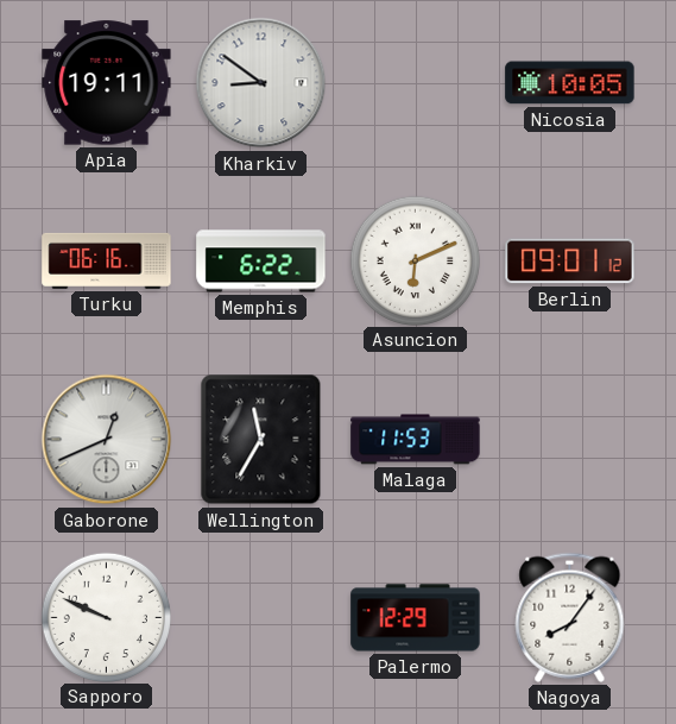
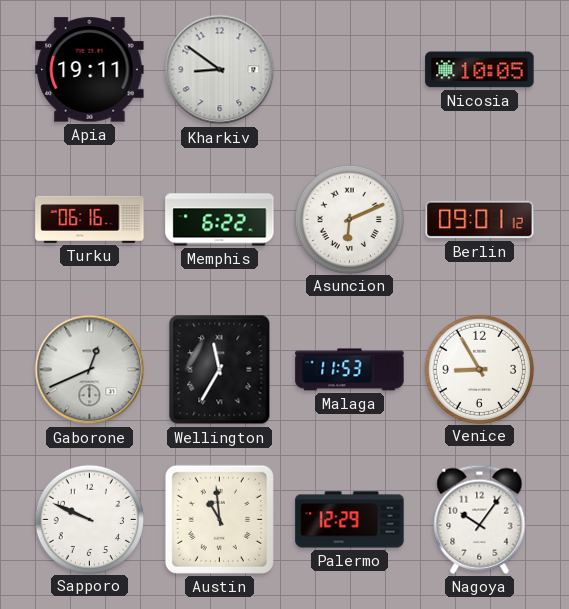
Venice: none -> 8:55 (479, 369)
Austin: none -> 10:59 (219, 519)
Nagoya: 8:06 -> 10:06 (480, 519)
